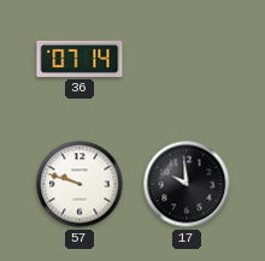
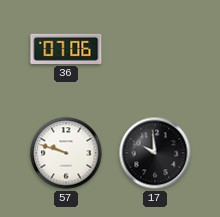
36: 07:14 -> 07:06 (66, 49)
